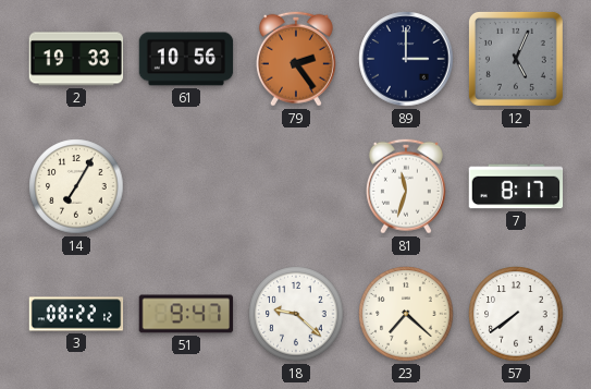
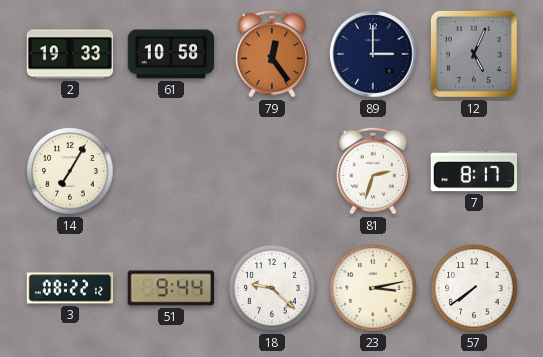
61: 10:56 -> 10:58 (171, 54)
79: 2:24 -> 12:24 (272, 54)
81: 11:33 -> 2:33 (373, 171)
51: 9:47 -> 9:44 (171, 288)
23: 7:22 -> 3:13 (373, 288)
